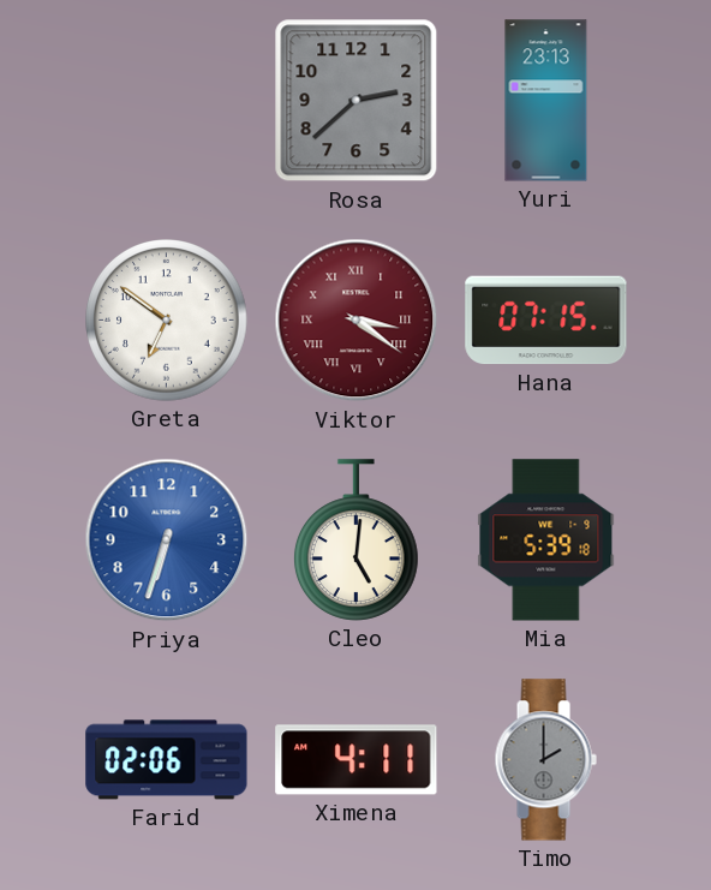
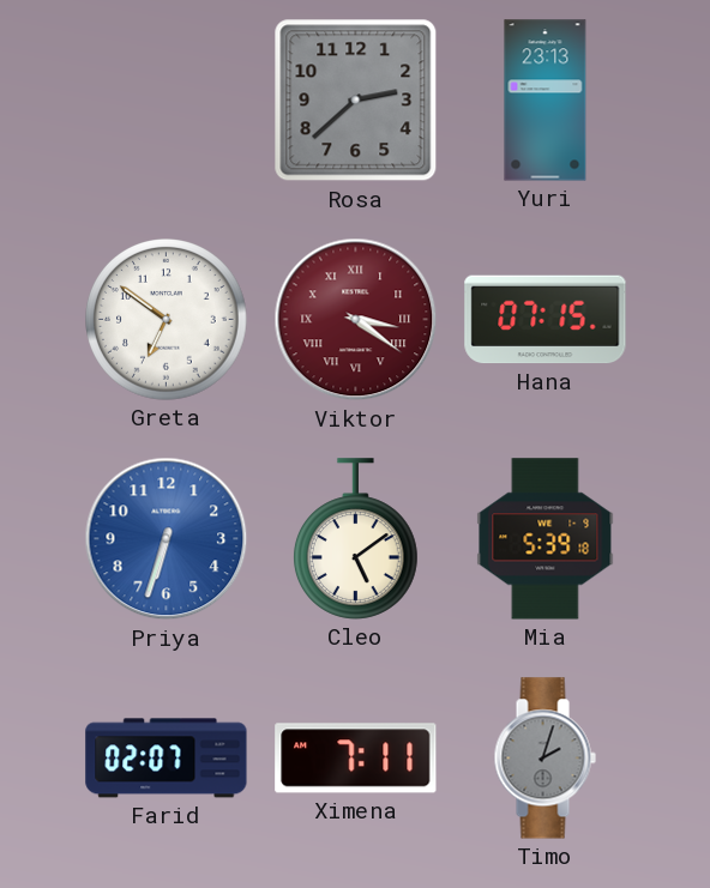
Cleo: 5:01 -> 5:09 (356, 539)
Farid: 02:06 -> 02:07 (167, 759)
Ximena: 4:11 -> 7:11 (356, 759)
Timo: 2:00 -> 2:03 (544, 759)
